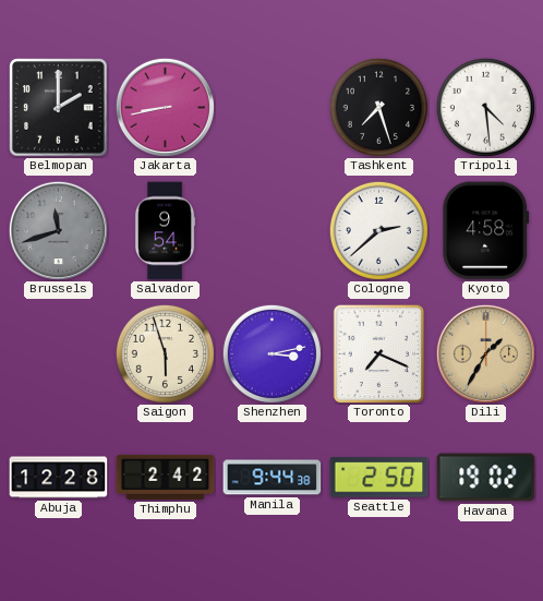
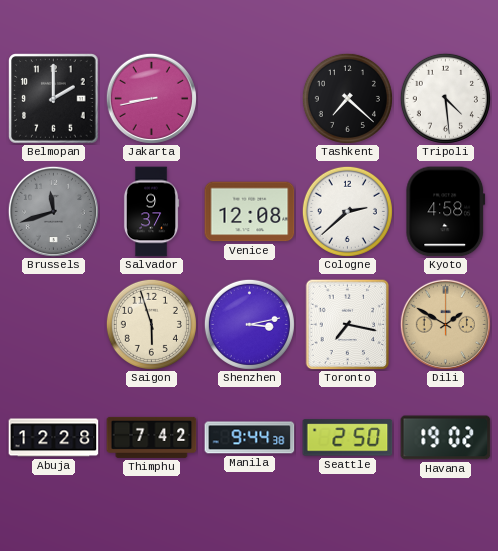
Tashkent: 7:27 -> 7:22 (347, 98)
Salvador: 9:54 -> 9:37 (151, 212)
Venice: none -> 12:08 (250, 212)
Toronto: 7:19 -> 7:17 (348, 324)
Dili: 1:35 -> 1:50 (445, 324)
Thimphu: 2:42 -> 7:42 (152, 437)
